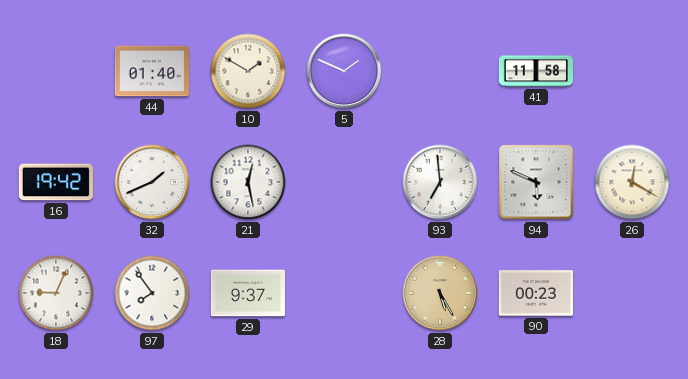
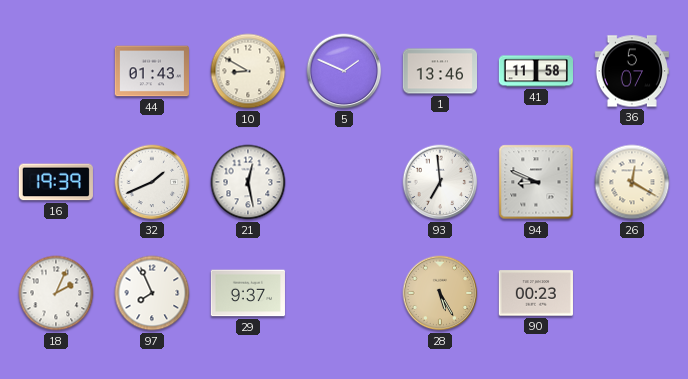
44: 01:40 -> 01:43 (152, 71)
10: 1:50 -> 8:50 (248, 71)
1: none -> 13:46 (439, 71)
36: none -> 5:07 (632, 71)
16: 19:42 -> 19:39 (56, 182)
94: 5:49 -> 8:49 (536, 182)
18: 9:04 -> 2:04 (56, 293)
97: 7:54 -> 7:56 (152, 293)
